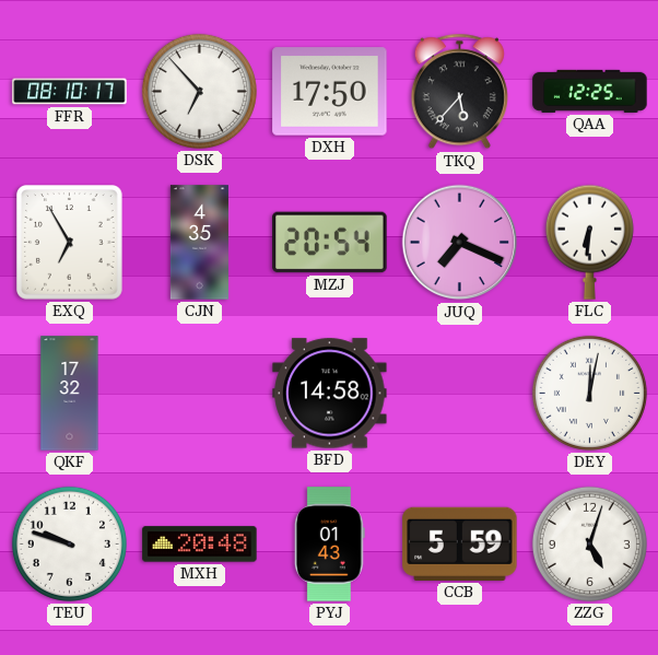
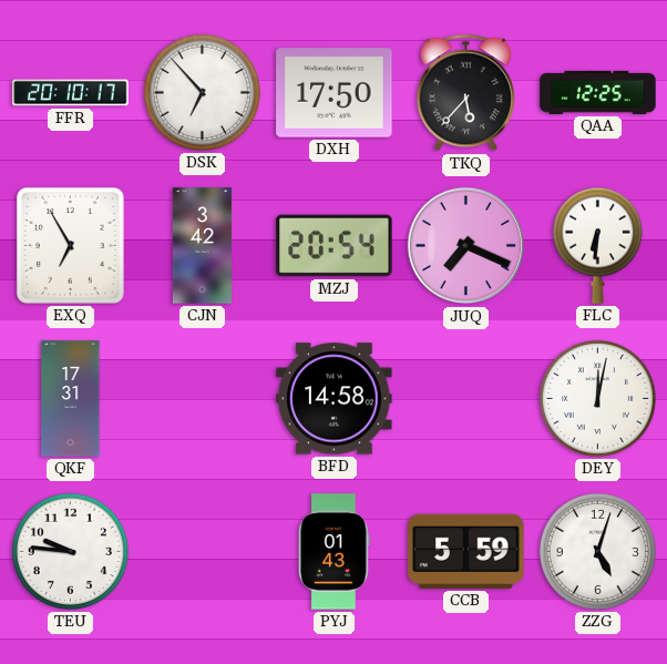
FFR: 08:10 -> 20:10 (71, 93)
CJN: 4:35 -> 3:42 (202, 246)
QKF: 17:32 -> 17:31 (71, 399)
TEU: 9:48 -> 9:46 (70, 551)
MXH: 20:48 -> none (200, 545)
